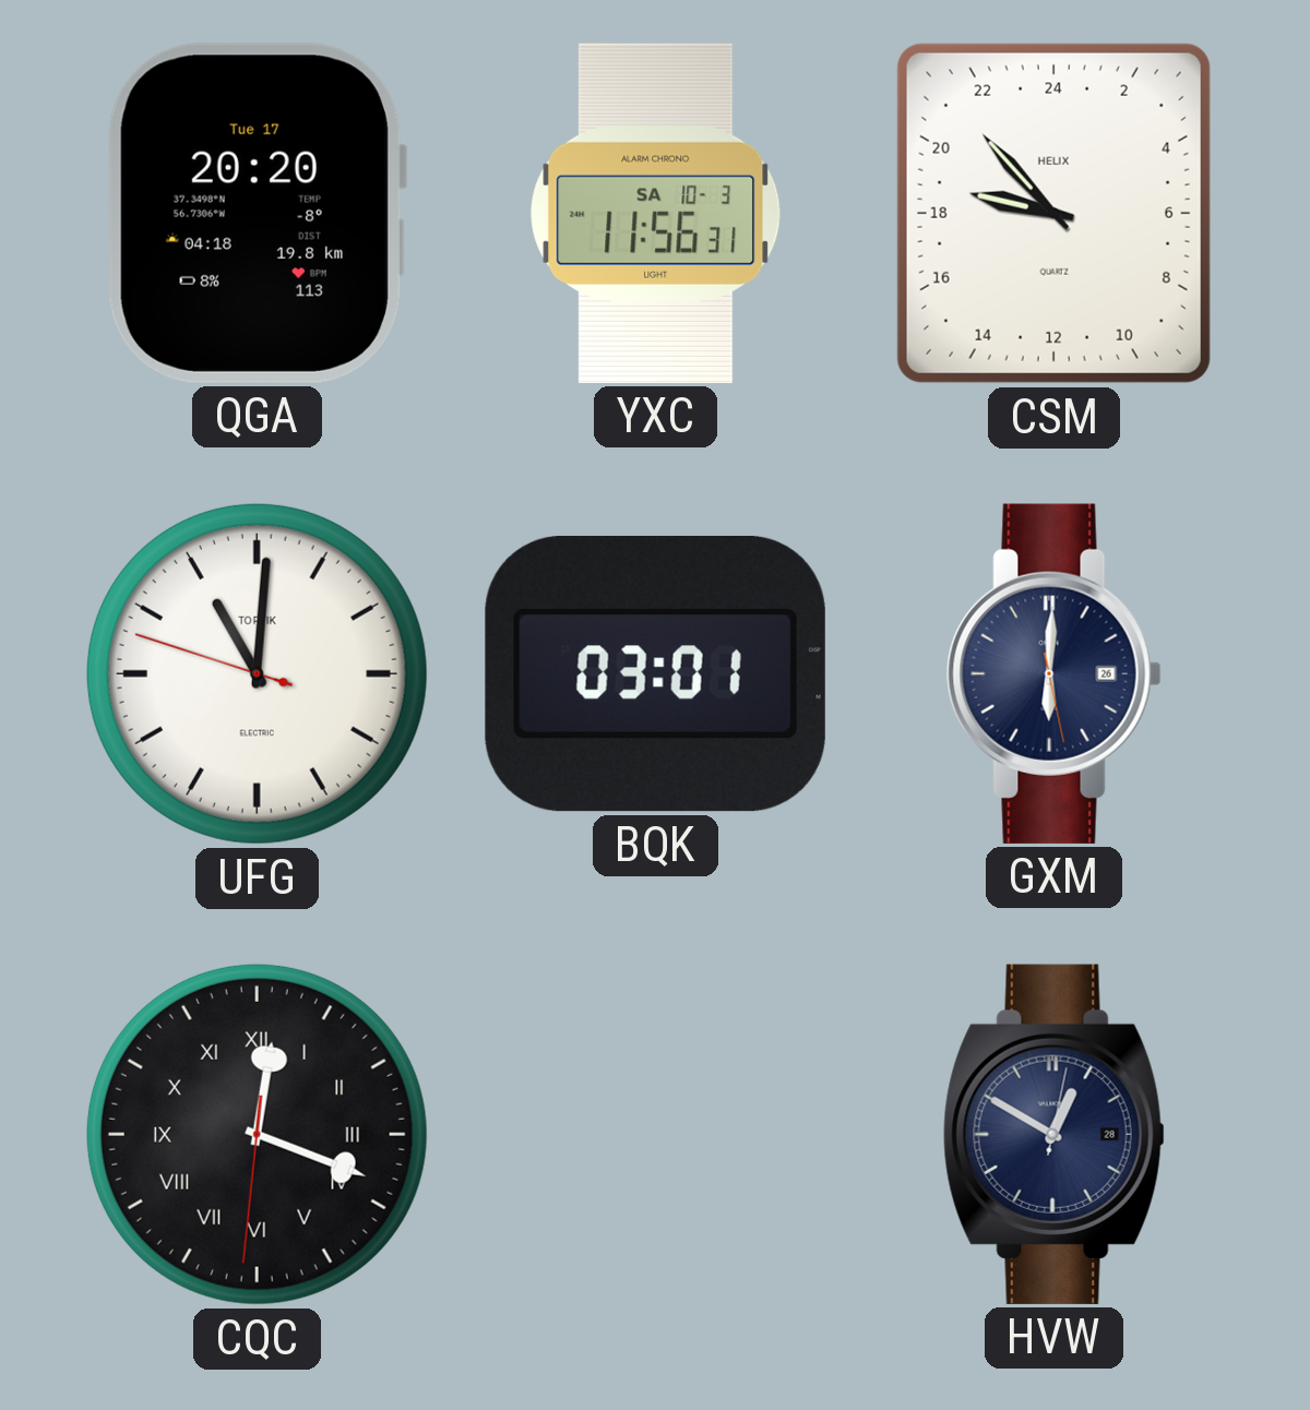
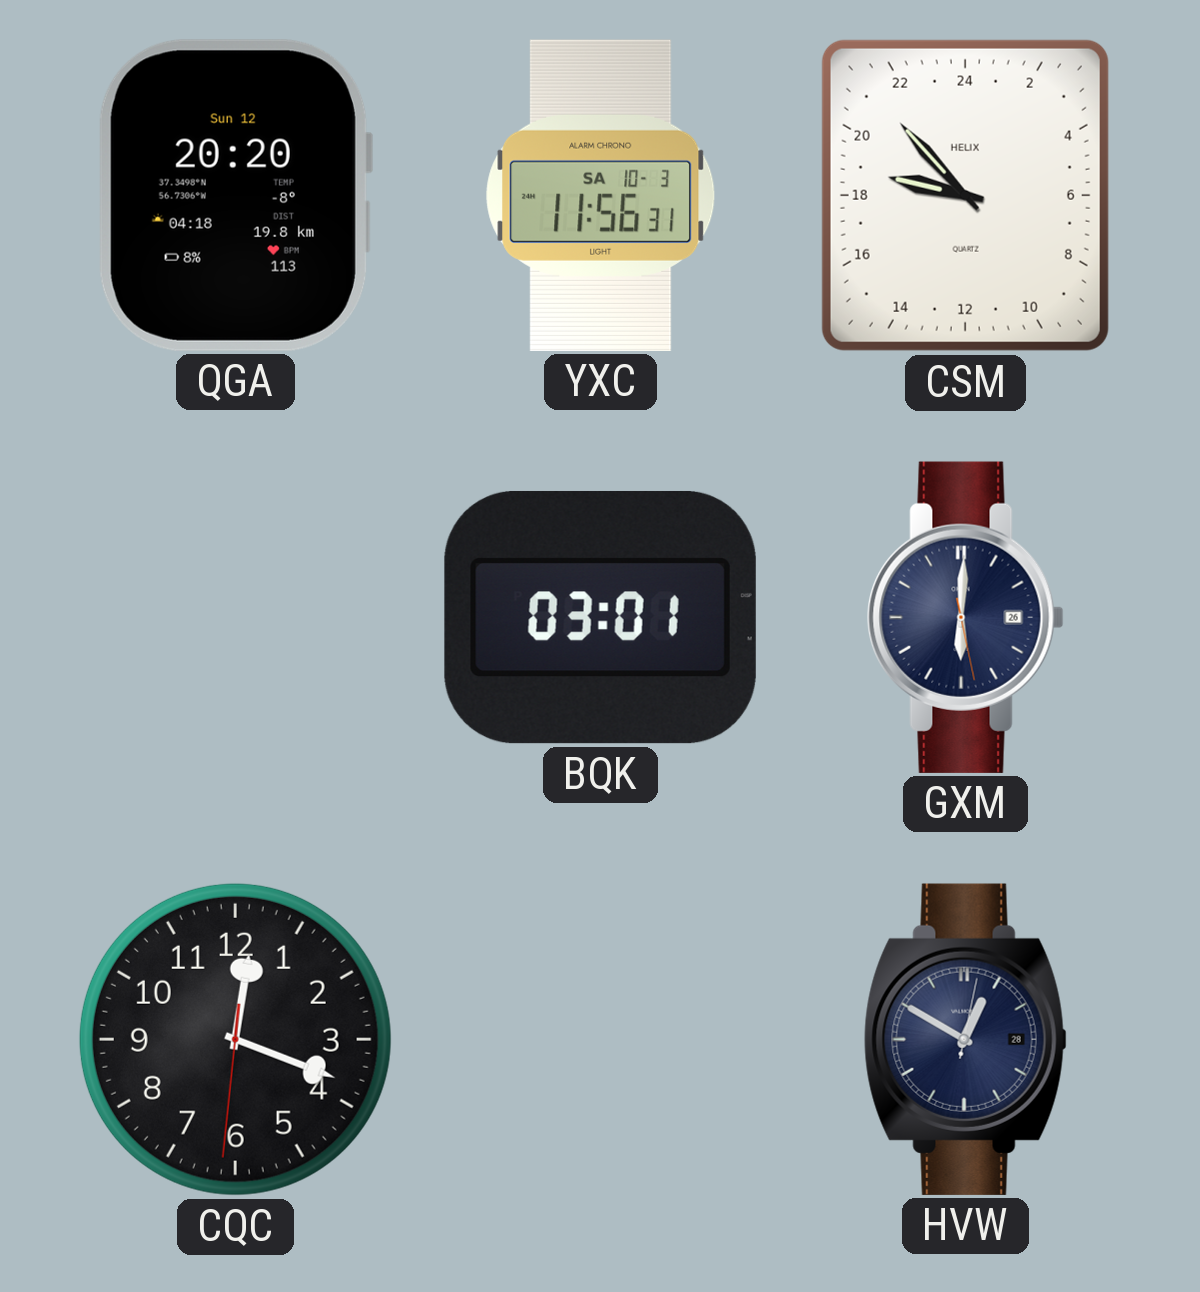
QGA date: Tue 17 -> Sun 12 (235, 195)
UFG: 11:00 -> none (257, 673)
CQC numerals: Roman -> Arabic (235, 1039)
